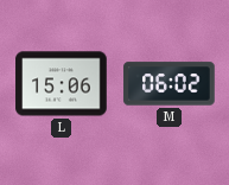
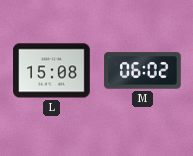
L: 15:06 -> 15:08 (52, 71)
